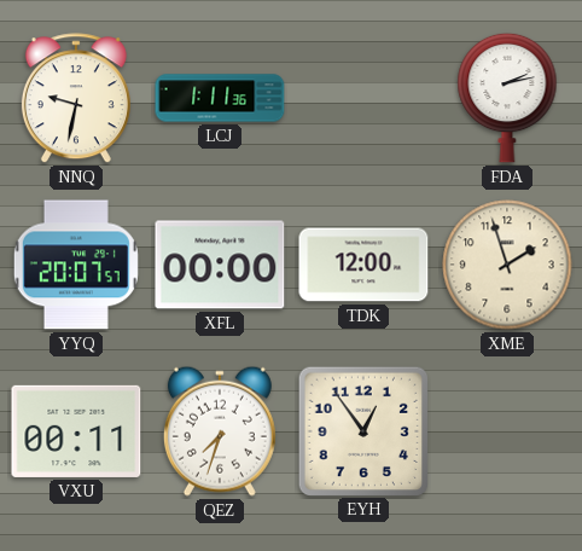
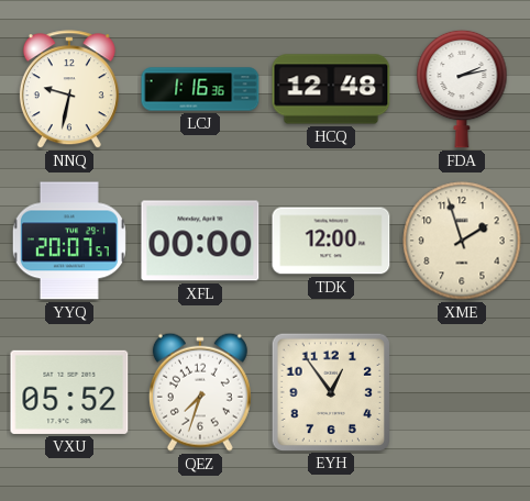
LCJ: 1:11 -> 1:16 (200, 89)
HCQ: none -> 12:48 (331, 89)
VXU: 00:11 -> 05:52 (69, 392)
